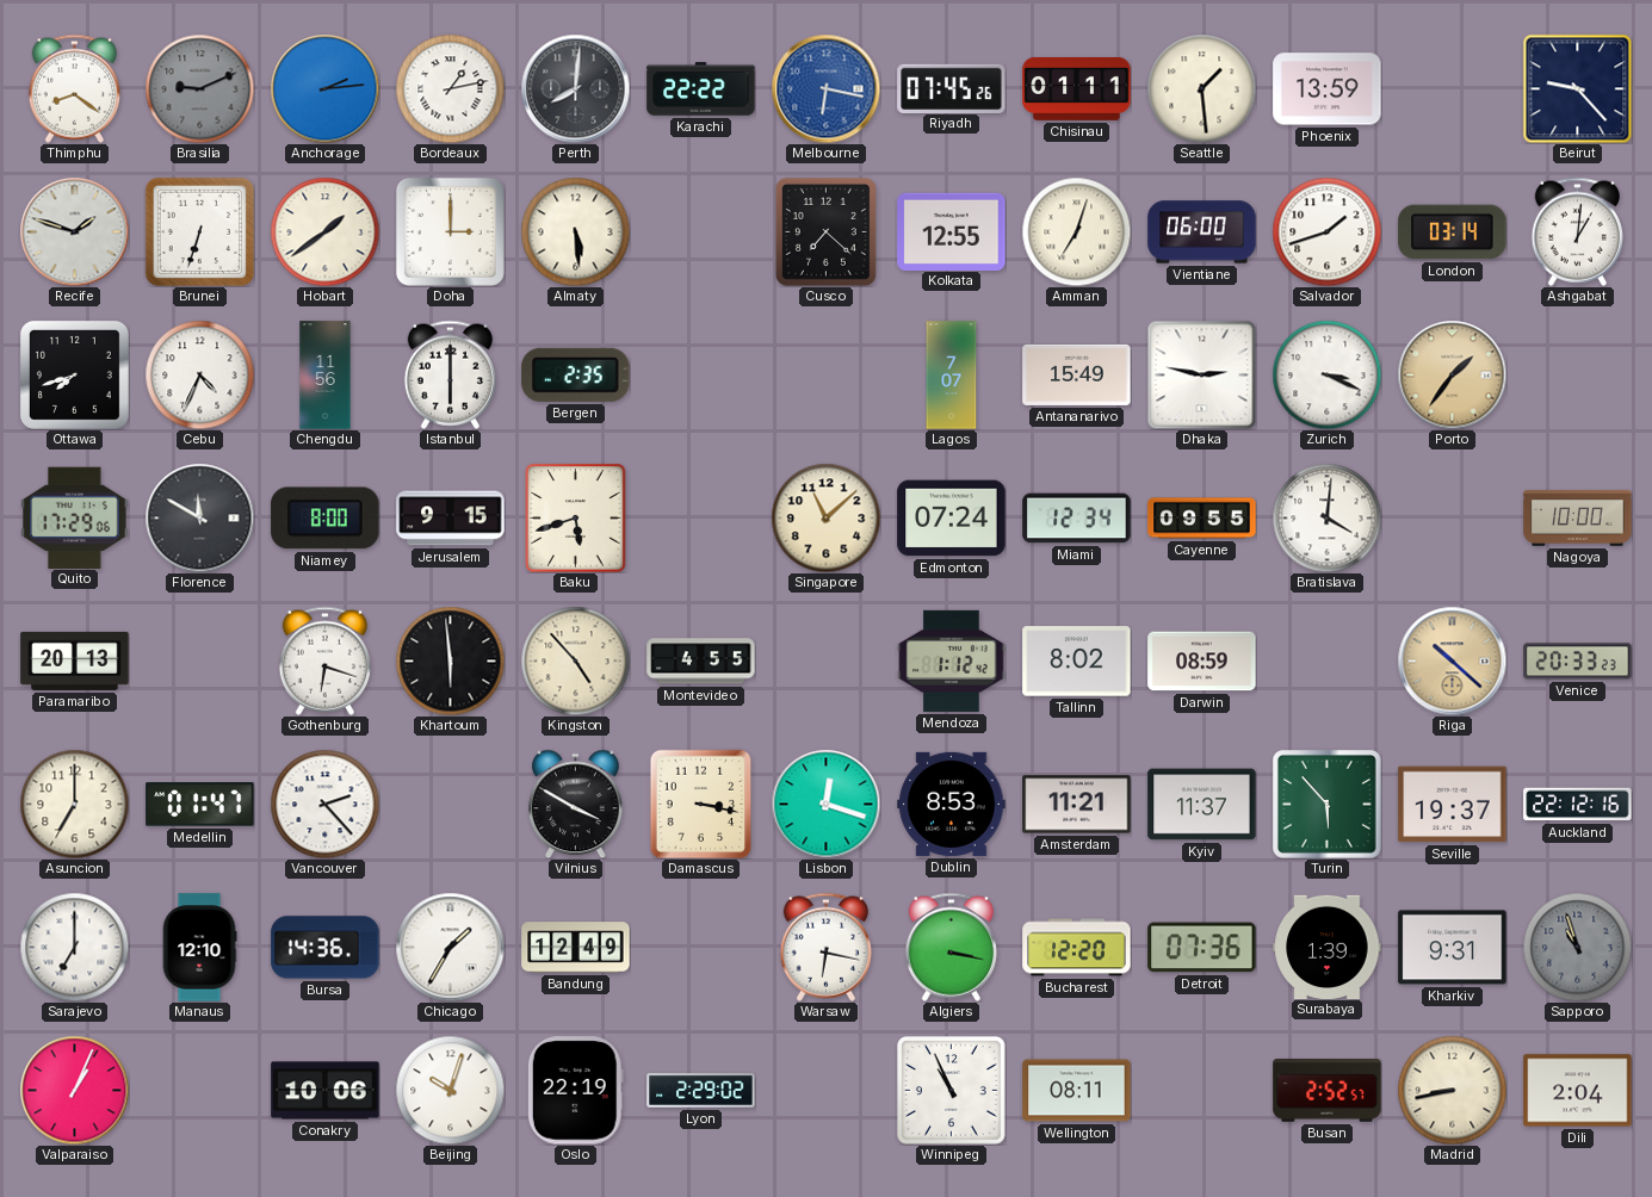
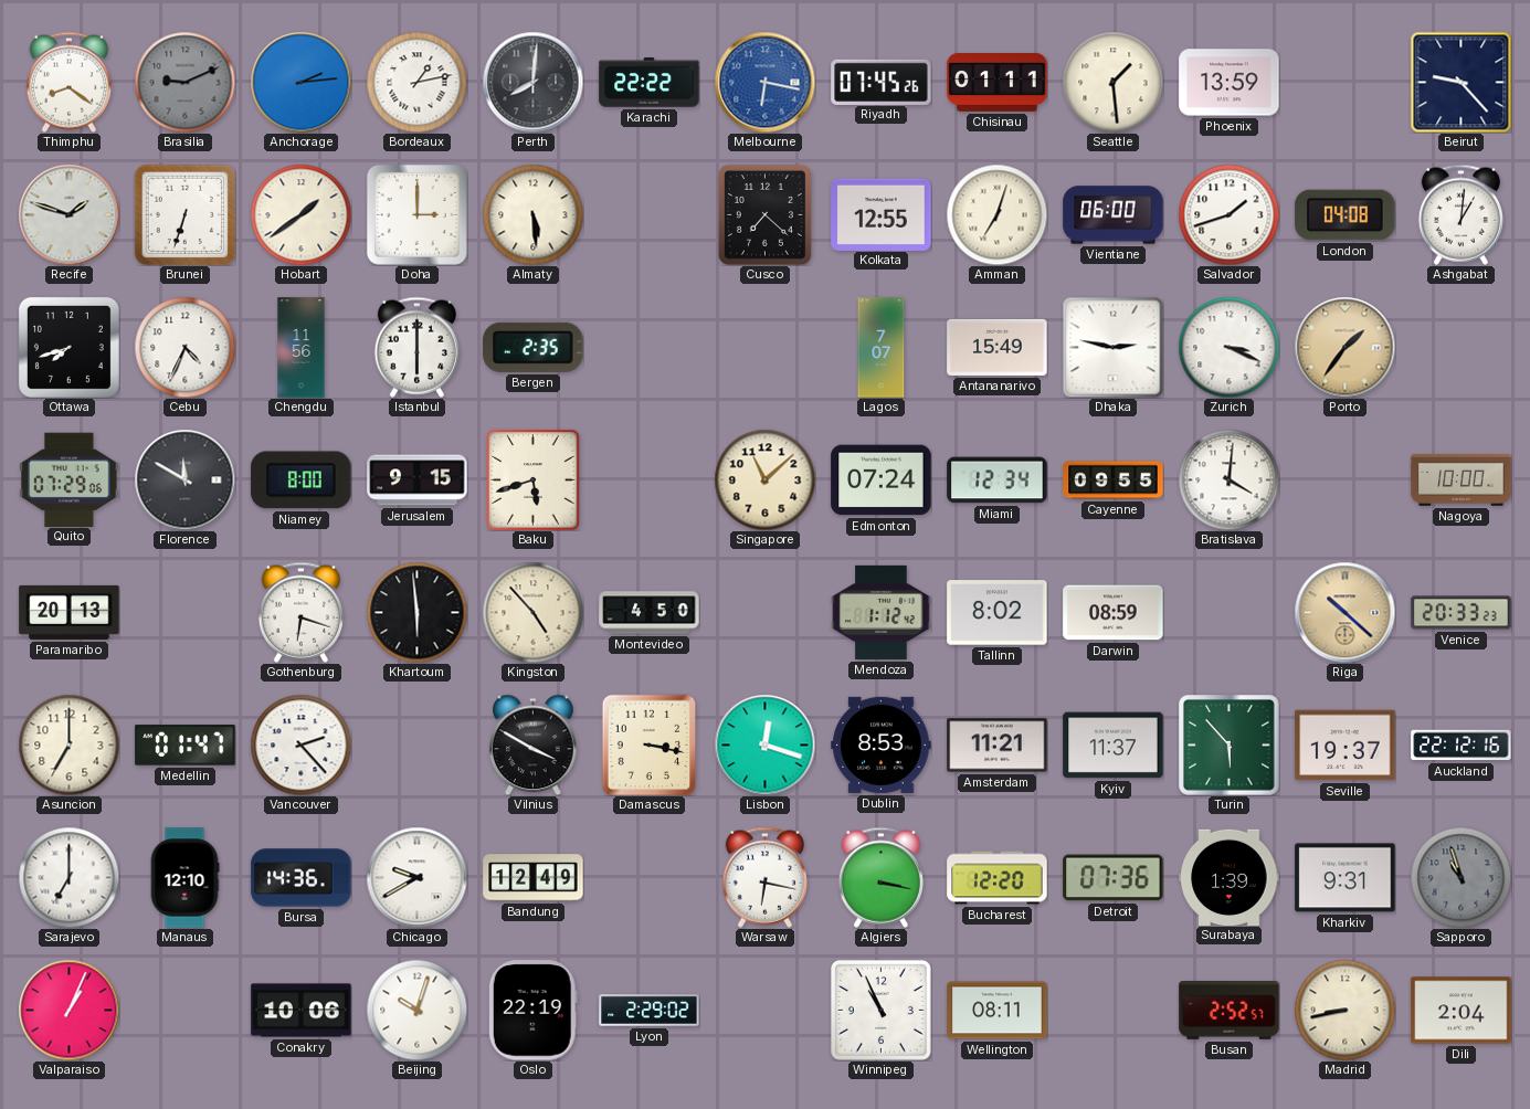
London: 03:14 -> 04:08 (1346, 215)
Quito: 17:29 -> 07:29 (70, 479)
Montevideo: 4:55 -> 4:50 (650, 613)
Chicago: 1:35 -> 9:40 (416, 877)
